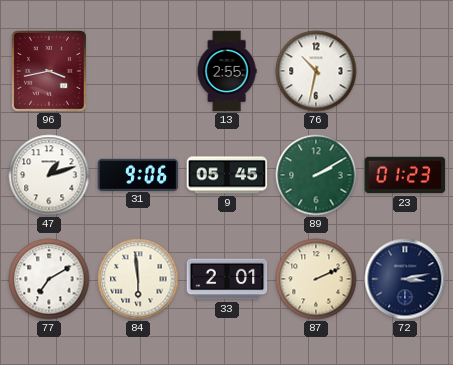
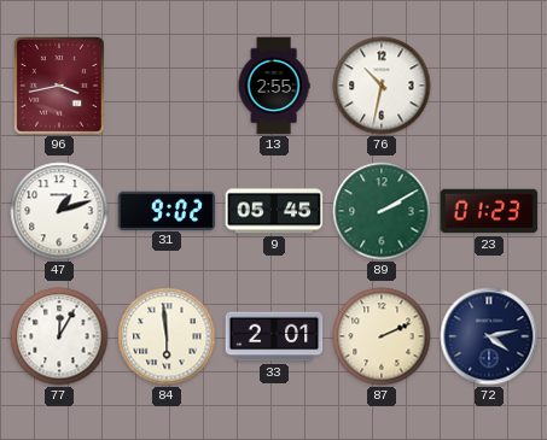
31: 9:06 -> 9:02 (167, 210)
77: 7:10 -> 12:05 (59, 336)
72: 3:13 -> 4:13 (489, 336)
